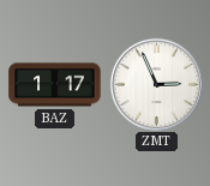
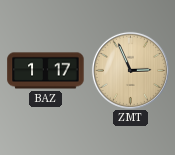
ZMT dial: white -> champagne (130, 70)
